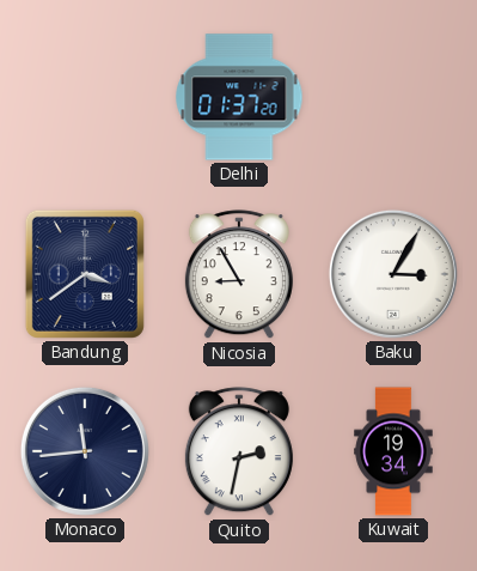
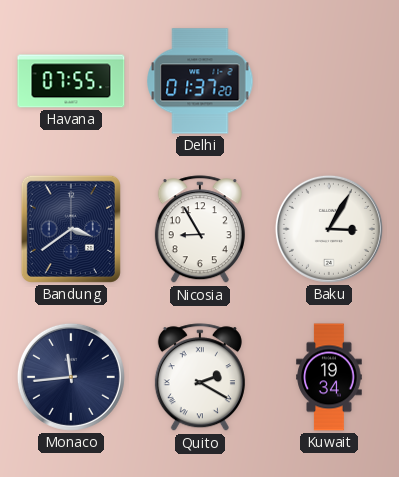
Havana: none -> 07:55 (71, 81)
Quito: 2:32 -> 2:20 (200, 378)
